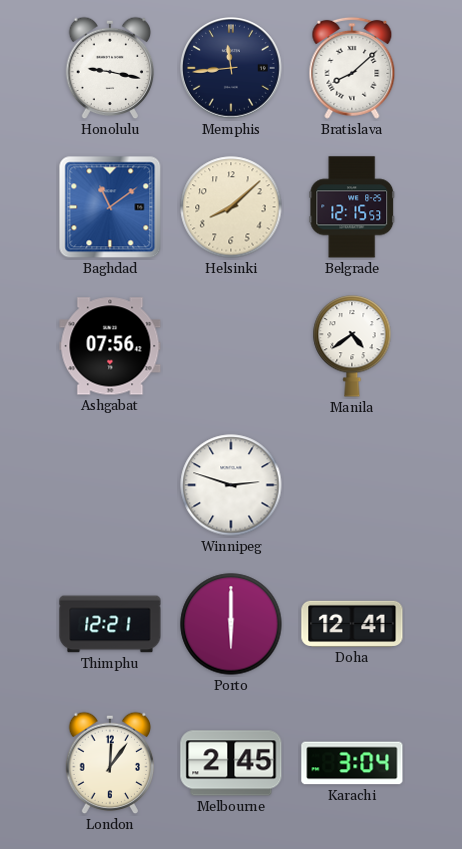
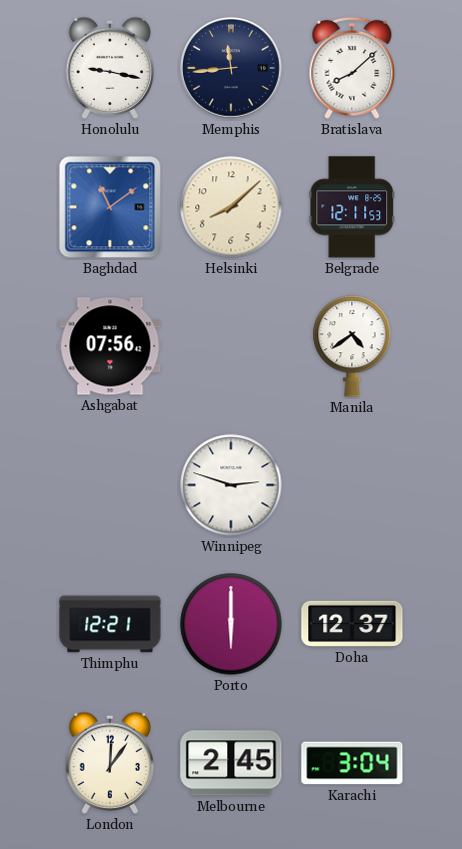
Belgrade: 12:15 -> 12:11 (352, 207)
Doha: 12:41 -> 12:37 (352, 624)
